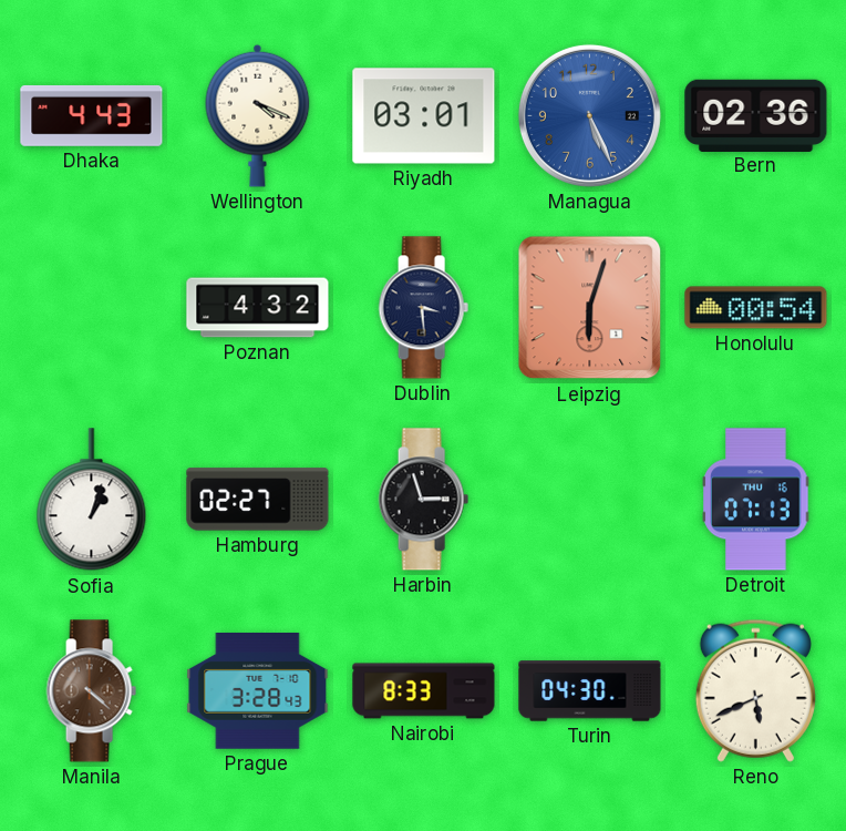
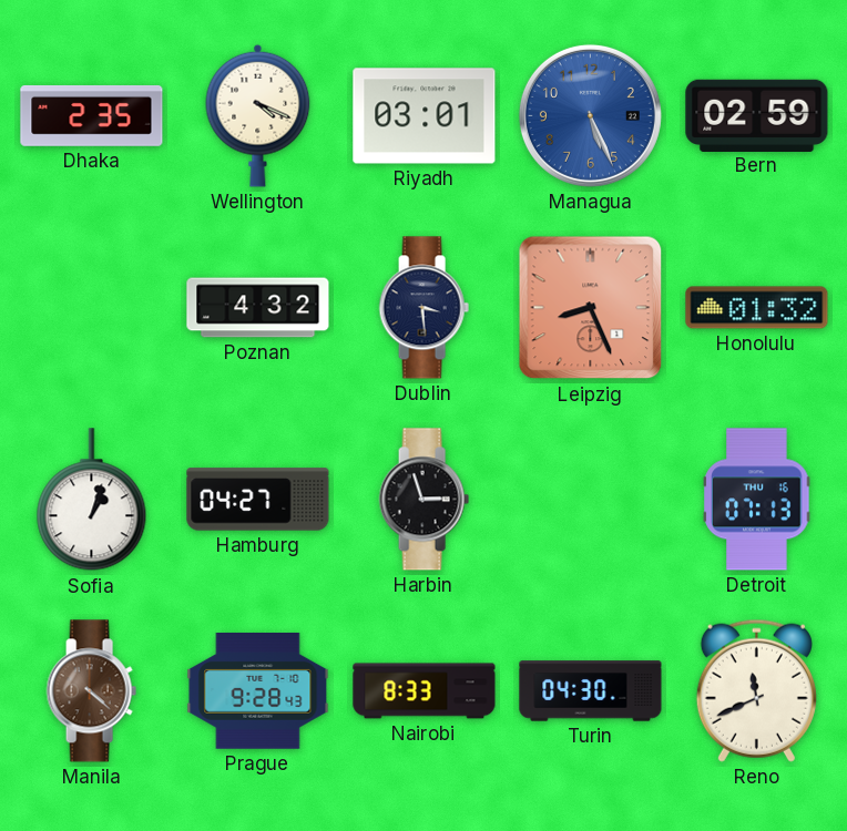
Dhaka: 4:43 -> 2:35 (92, 115)
Bern: 02:36 -> 02:59 (757, 115)
Leipzig: 6:03 -> 8:26 (591, 308)
Honolulu: 00:54 -> 01:32 (757, 308)
Hamburg: 02:27 -> 04:27 (258, 500)
Prague: 3:28 -> 9:28 (258, 691)
Reno: 5:41 -> 11:41 (756, 690)
